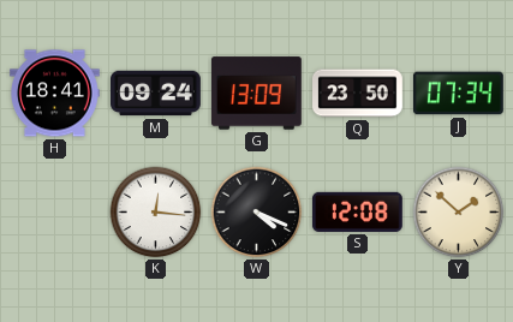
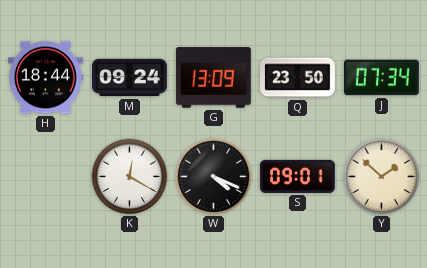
H: 18:41 -> 18:44 (46, 78)
K: 12:16 -> 12:20 (130, 177)
S: 12:08 -> 09:01 (298, 176)
